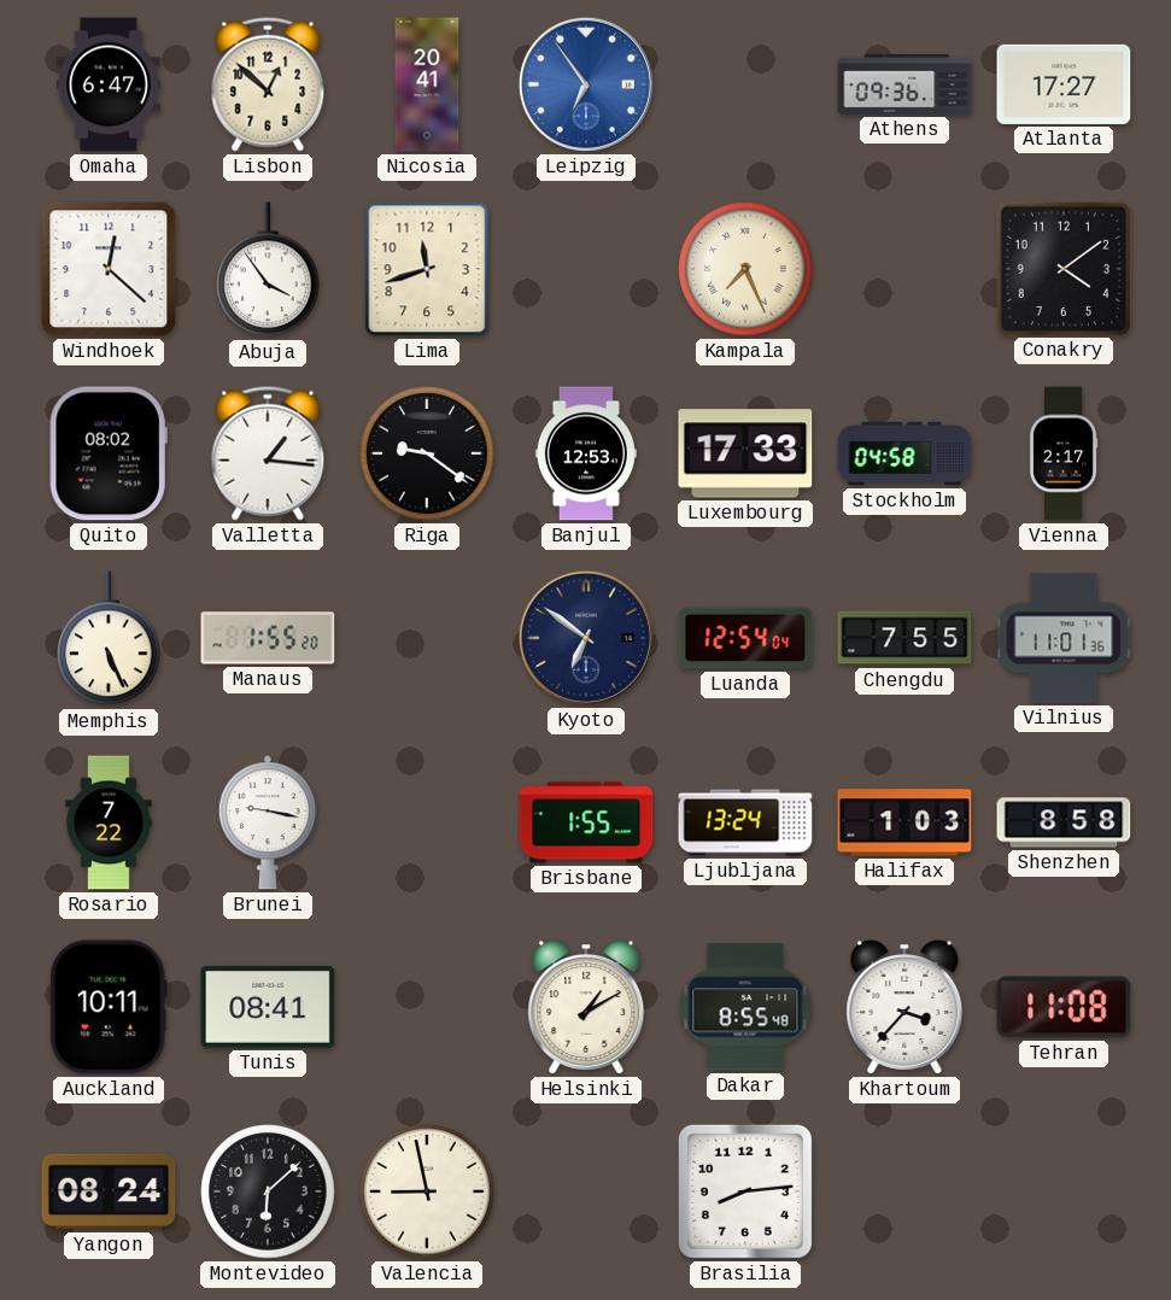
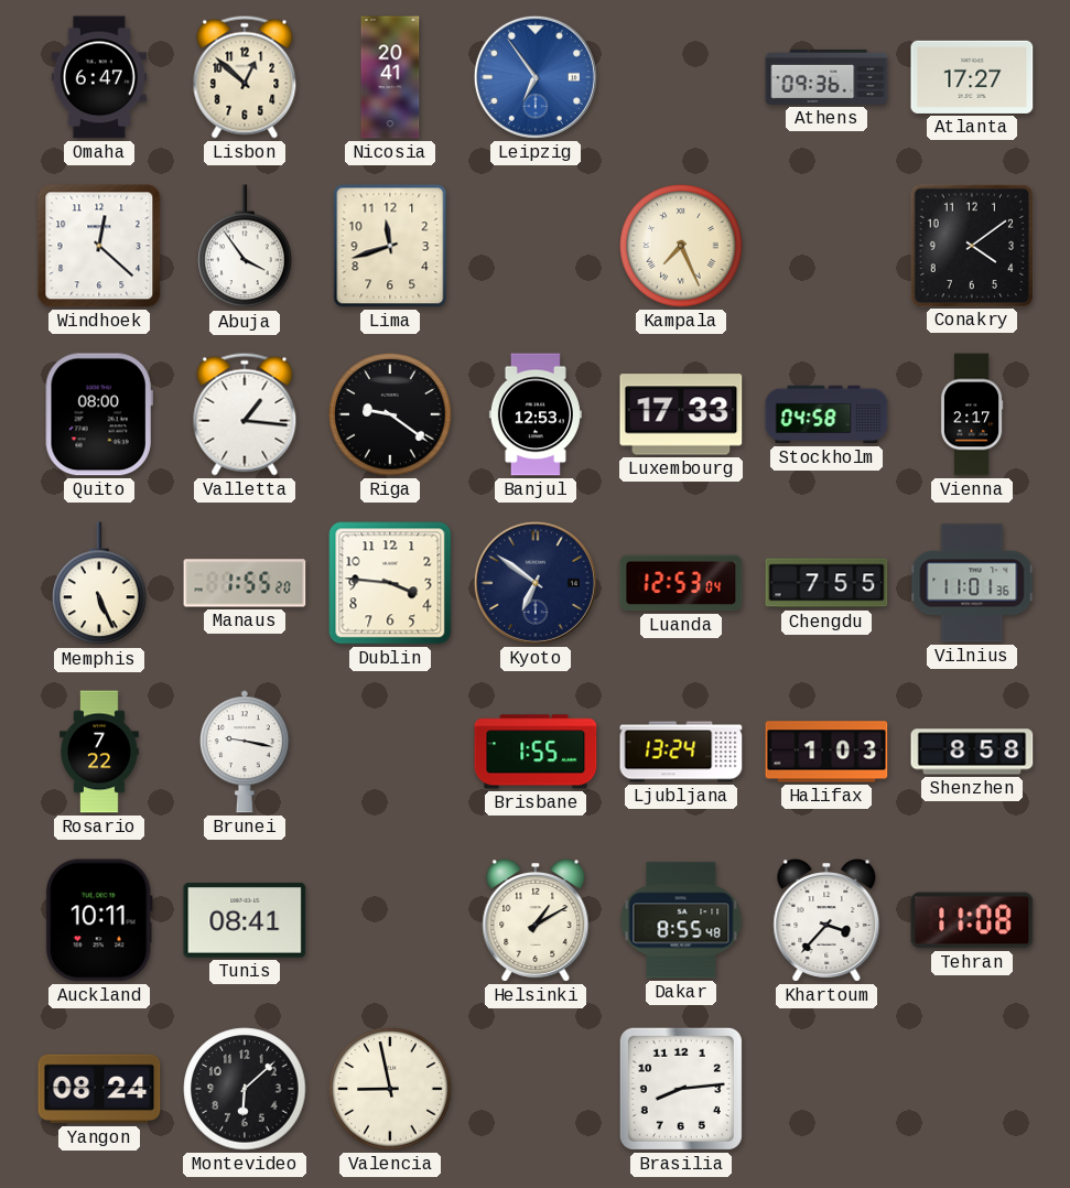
Quito: 08:02 -> 08:00 (99, 414)
Dublin: none -> 3:46 (390, 583)
Luanda: 12:54 -> 12:53 (681, 583)
